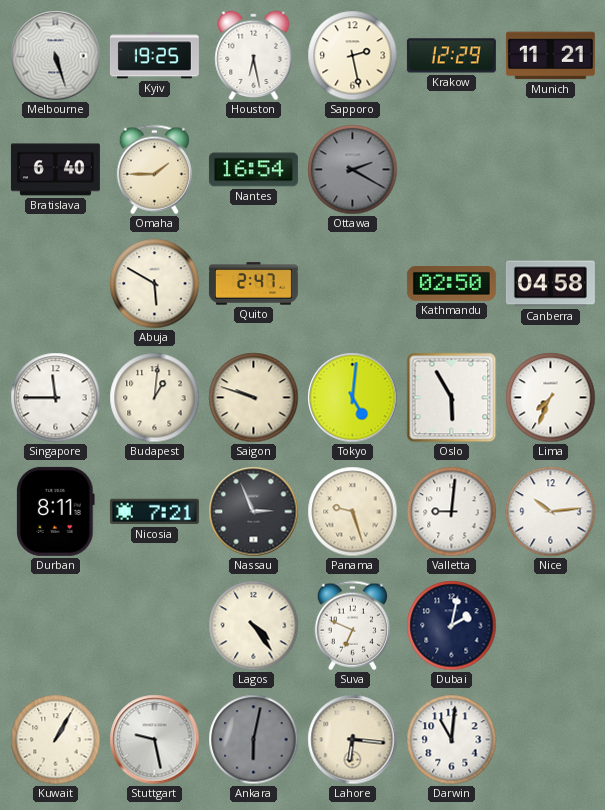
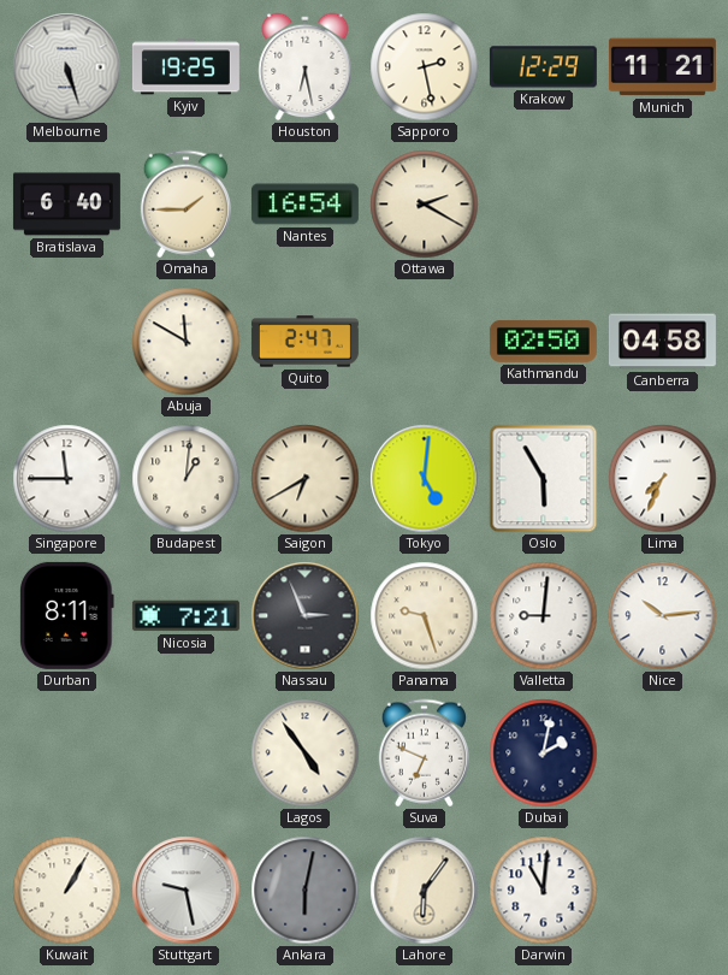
Ottawa dial: grey -> cream (425, 205)
Abuja: 5:50 -> 11:50 (187, 342)
Saigon: 9:48 -> 6:40 (306, 479)
Lagos: 4:24 -> 4:54 (306, 754)
Lahore: 6:16 -> 6:06 (425, 891)
